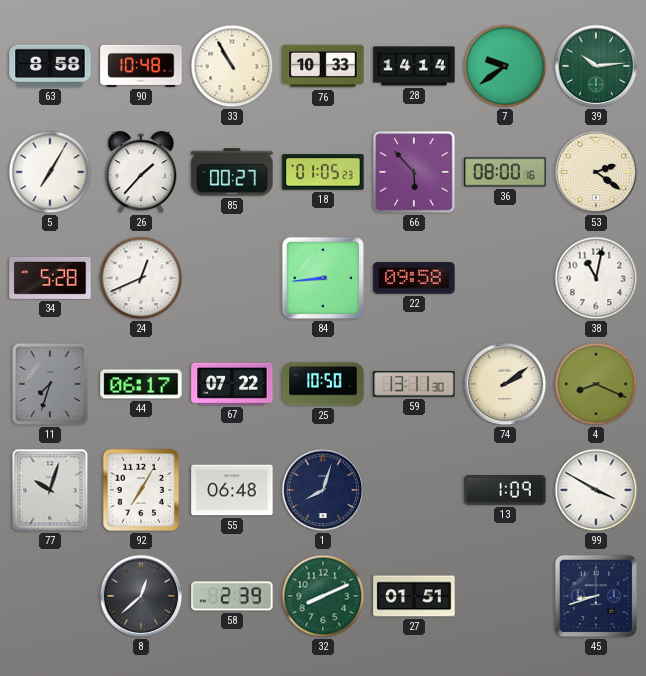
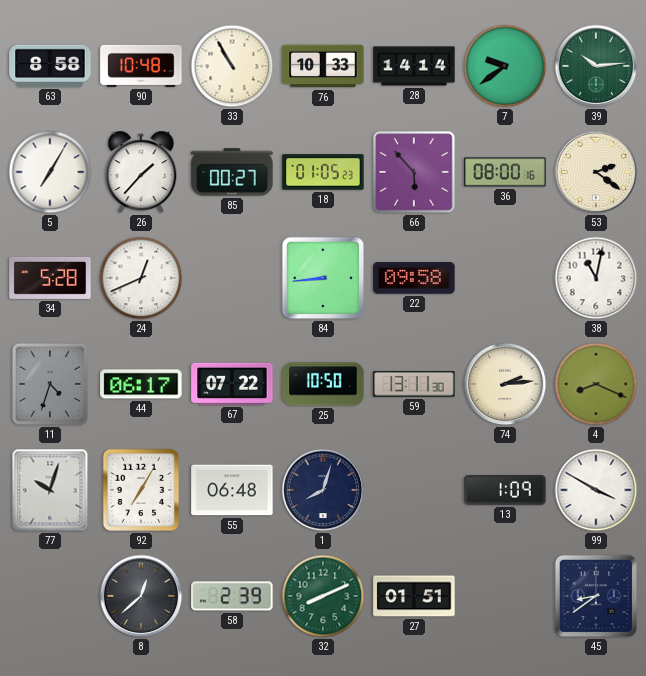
11: 7:33 -> 4:33 (50, 384)
74: 2:09 -> 2:14 (505, 384)
45: 8:42 -> 8:39 (596, 596)
